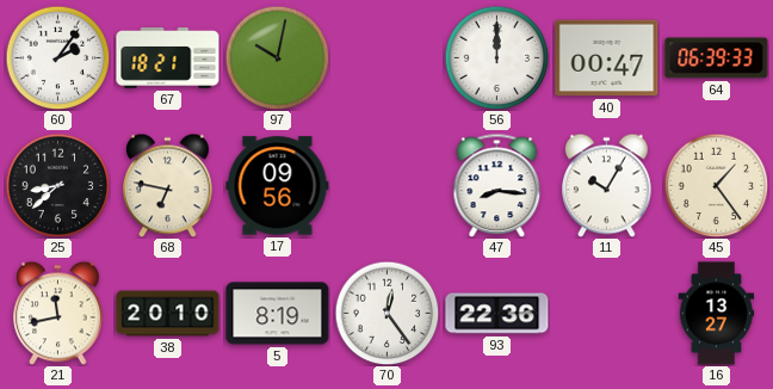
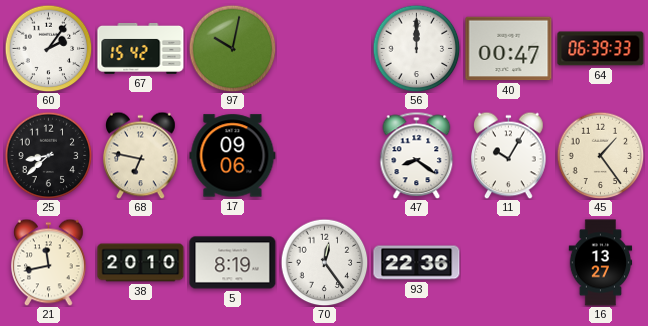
67: 18:21 -> 15:42 (141, 48)
17: 09:56 -> 09:06 (233, 156)
47: 8:16 -> 8:21 (417, 155)
